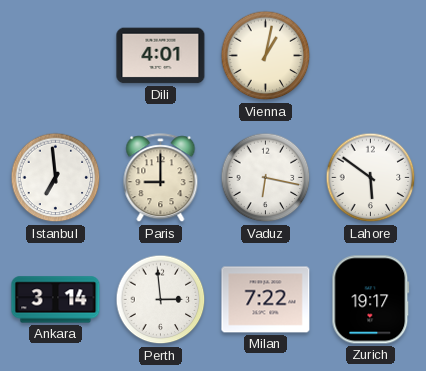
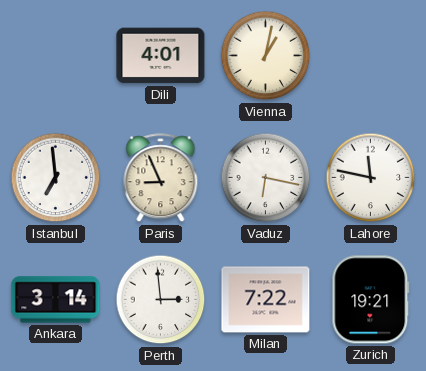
Paris: 9:00 -> 8:56 (161, 178)
Lahore: 5:51 -> 11:47 (371, 178)
Zurich: 19:17 -> 19:21 (371, 300)
